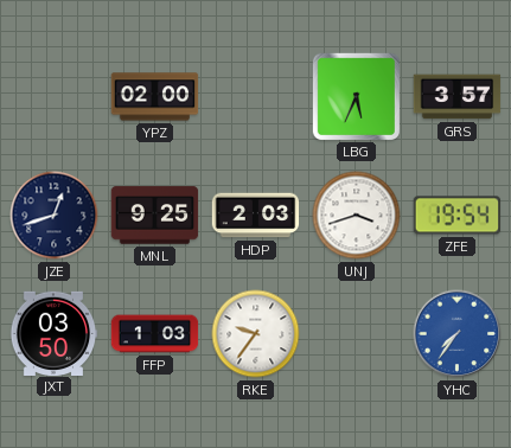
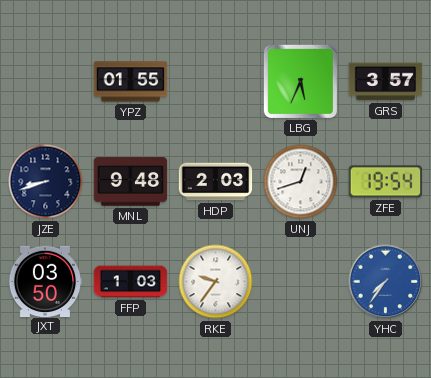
YPZ: 02:00 -> 01:55 (131, 82)
JZE: 12:42 -> 8:42 (46, 182)
MNL: 9:25 -> 9:48 (131, 182)
UNJ: 3:42 -> 12:42 (301, 182)
